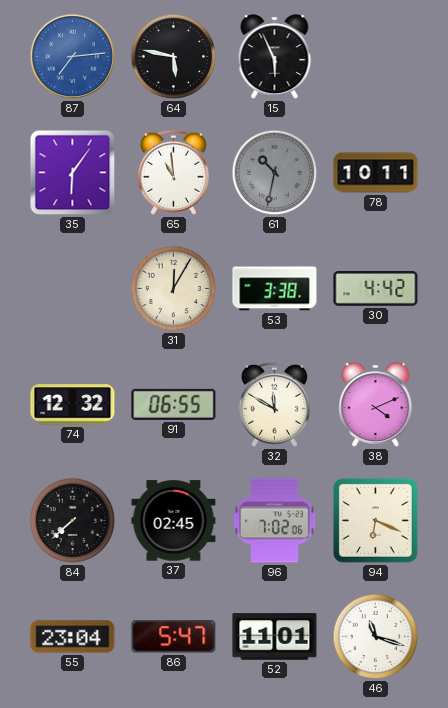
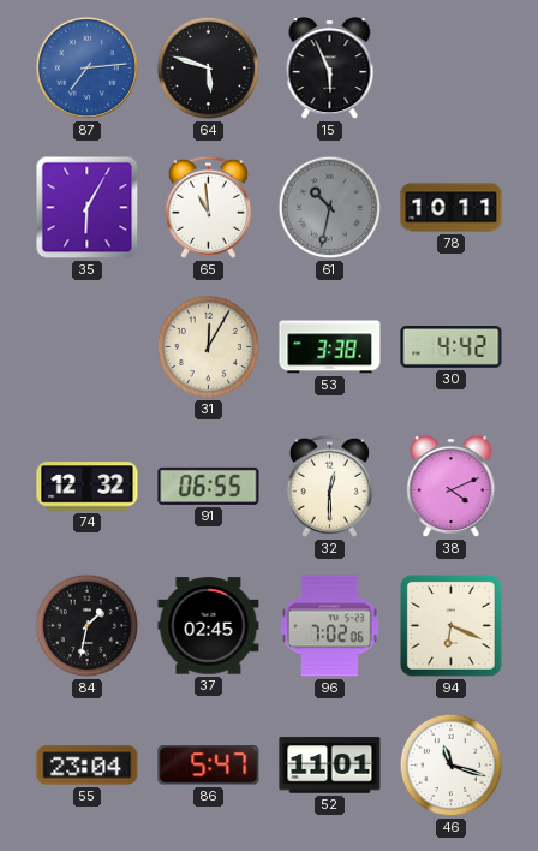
64: 5:47 -> 5:48 (209, 69)
35: 6:06 -> 6:05 (88, 208)
32: 11:50 -> 12:30 (329, 486)
84: 7:38 -> 1:32 (88, 626)
